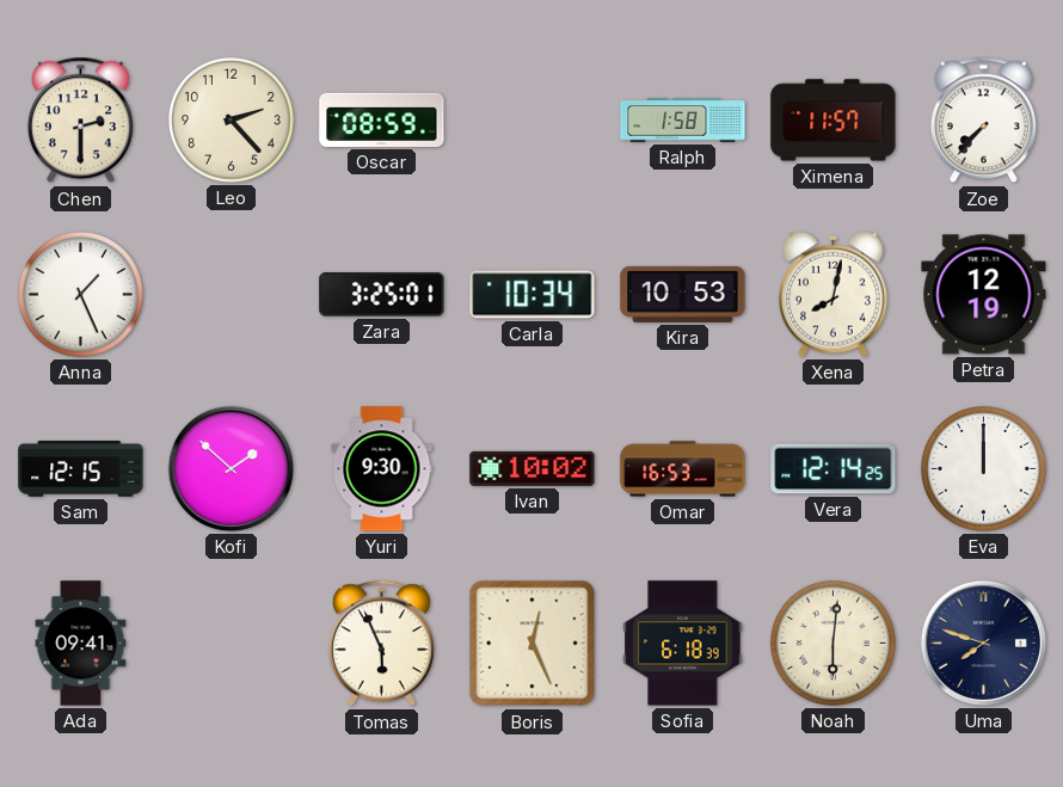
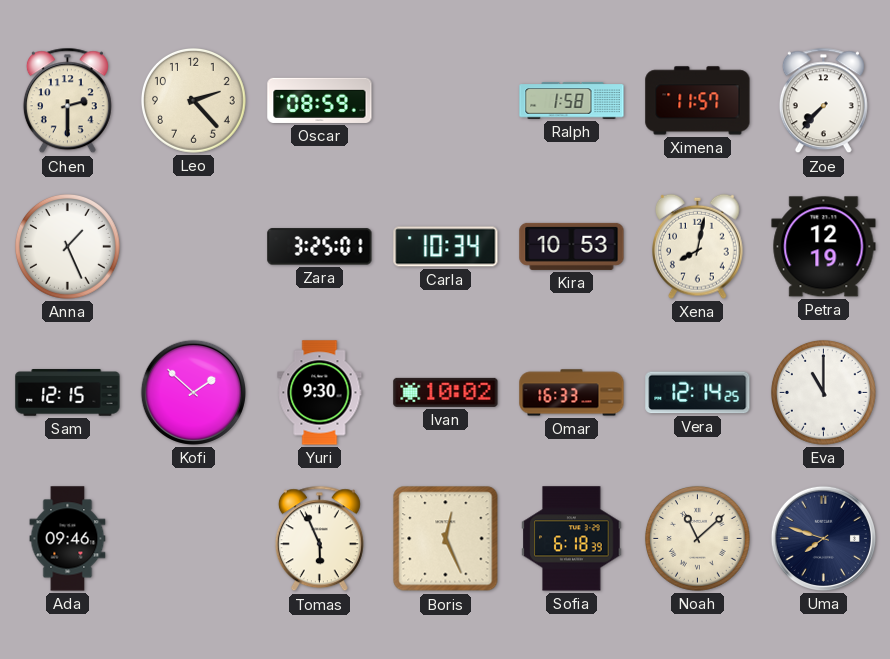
Omar: 16:53 -> 16:33 (572, 393)
Eva: 12:00 -> 11:00 (823, 392)
Ada: 09:41 -> 09:46 (68, 539)
Noah: 6:01 -> 11:08 (697, 538)
